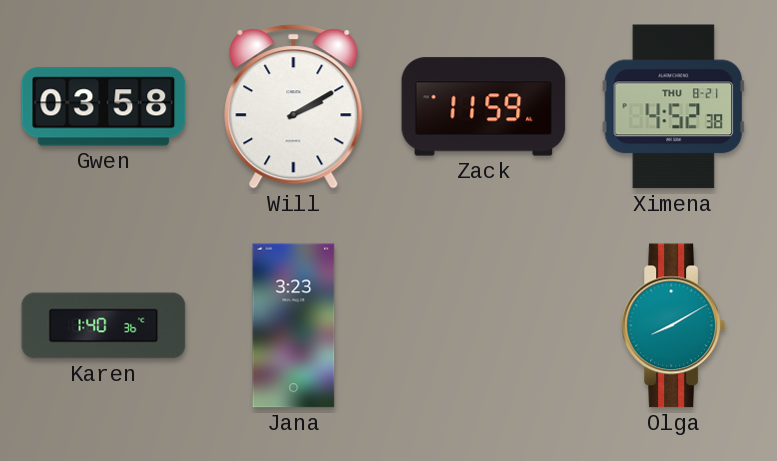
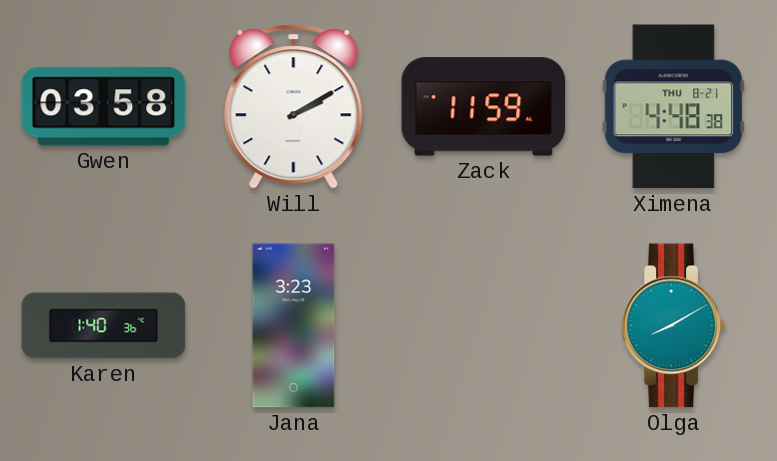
Ximena: 4:52 -> 4:48 (674, 107)
